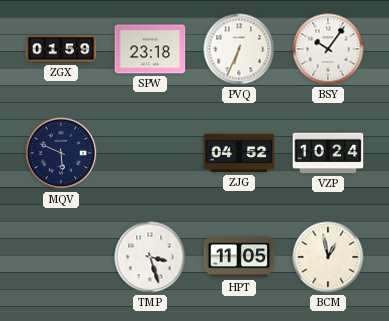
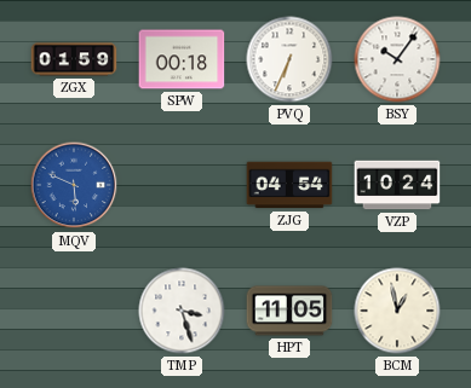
SPW: 23:18 -> 00:18 (182, 59)
MQV dial: navy -> blue (74, 185)
ZJG: 04:52 -> 04:54 (289, 185)
